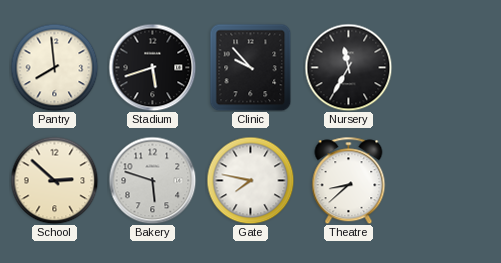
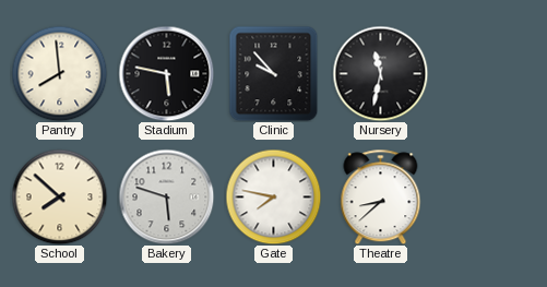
Stadium: 5:42 -> 5:47 (166, 73)
Nursery: 11:35 -> 11:32 (380, 73)
School: 2:52 -> 7:52 (59, 196)
